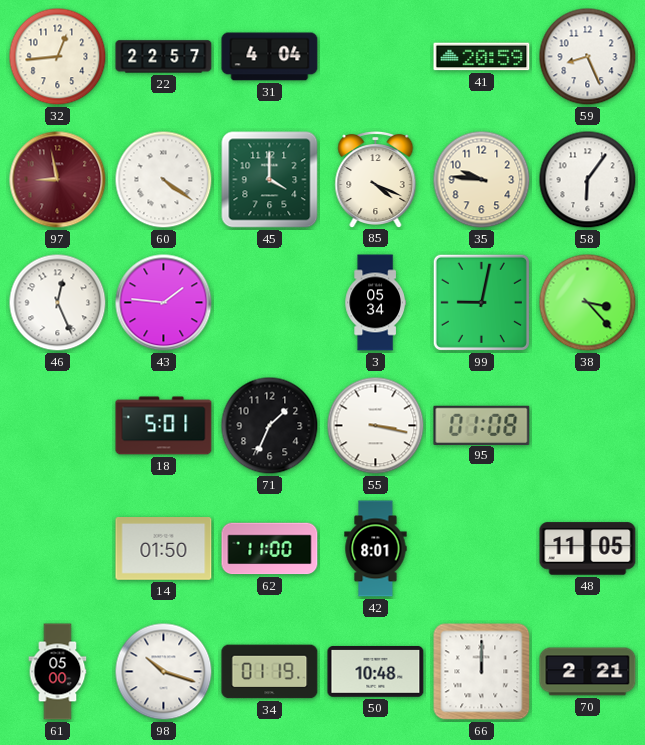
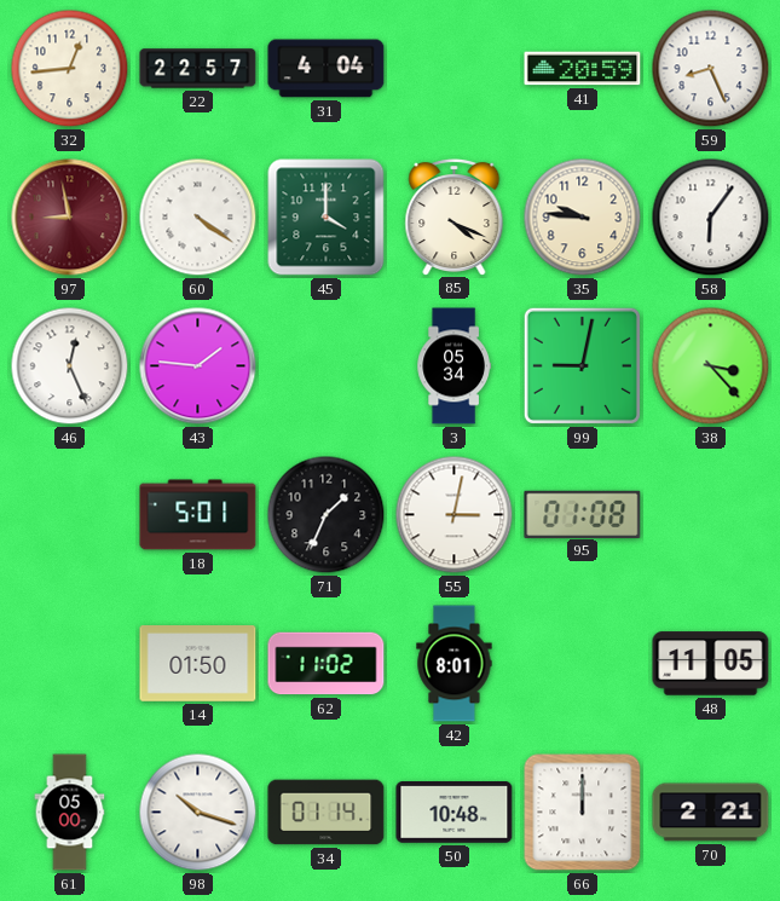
55: 3:17 -> 3:02 (455, 515)
62: 11:00 -> 11:02 (327, 664)
34: 01:19 -> 01:14 (327, 813)
